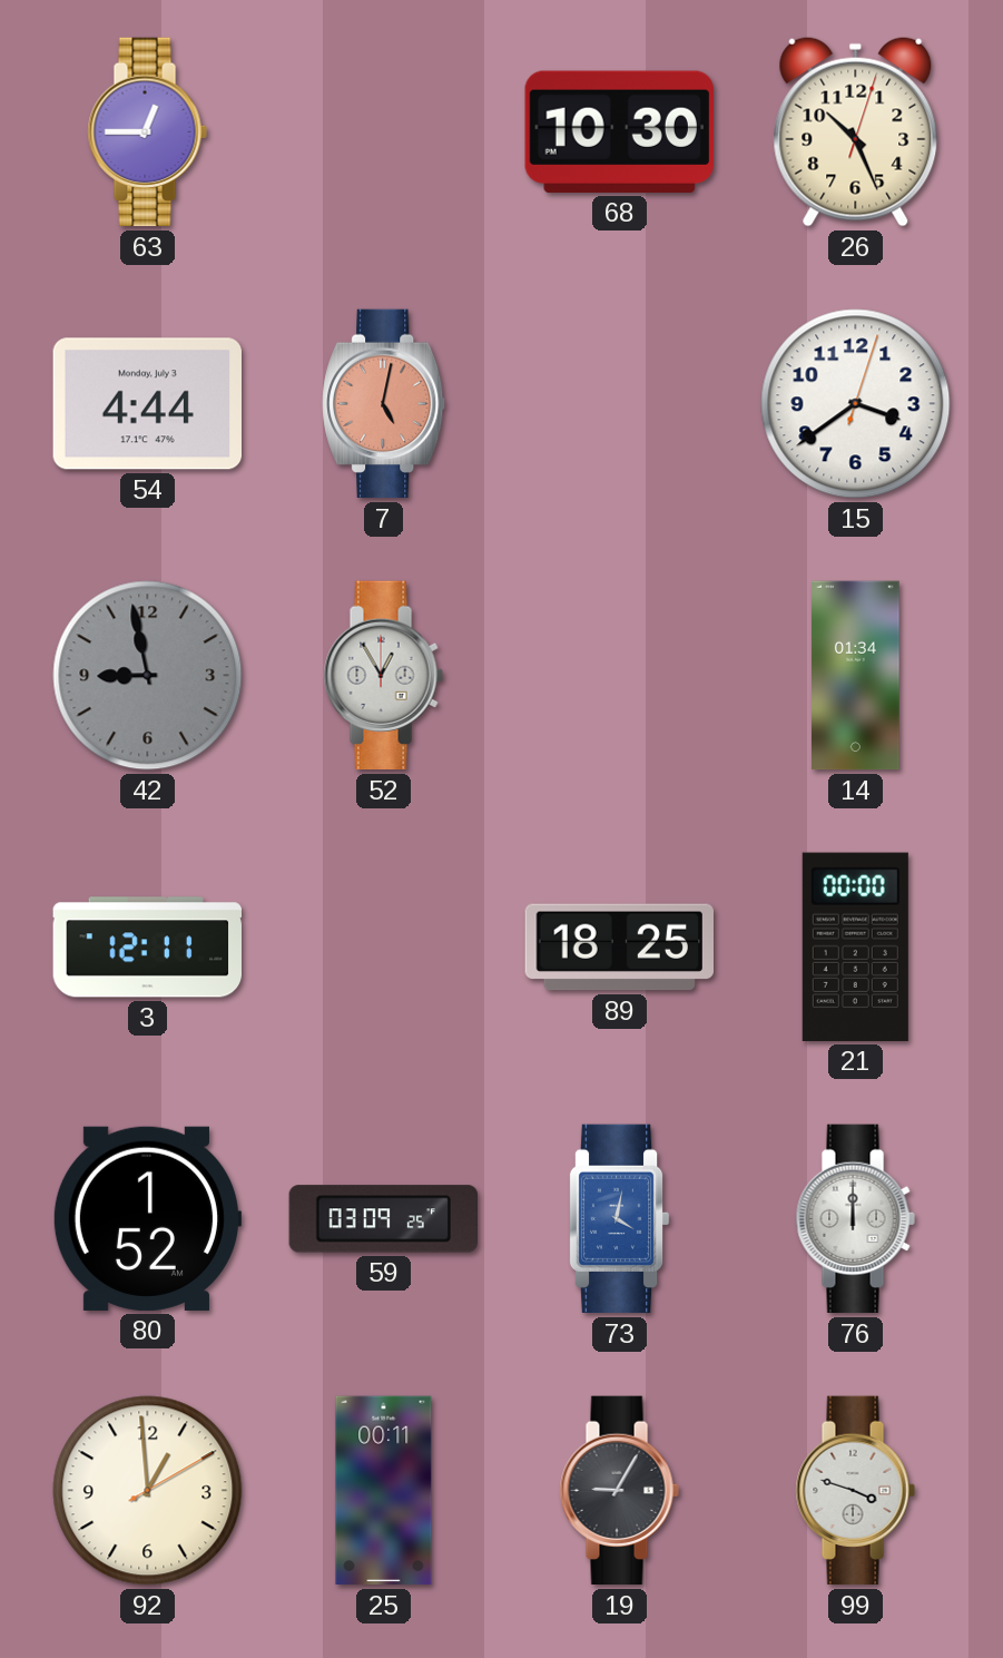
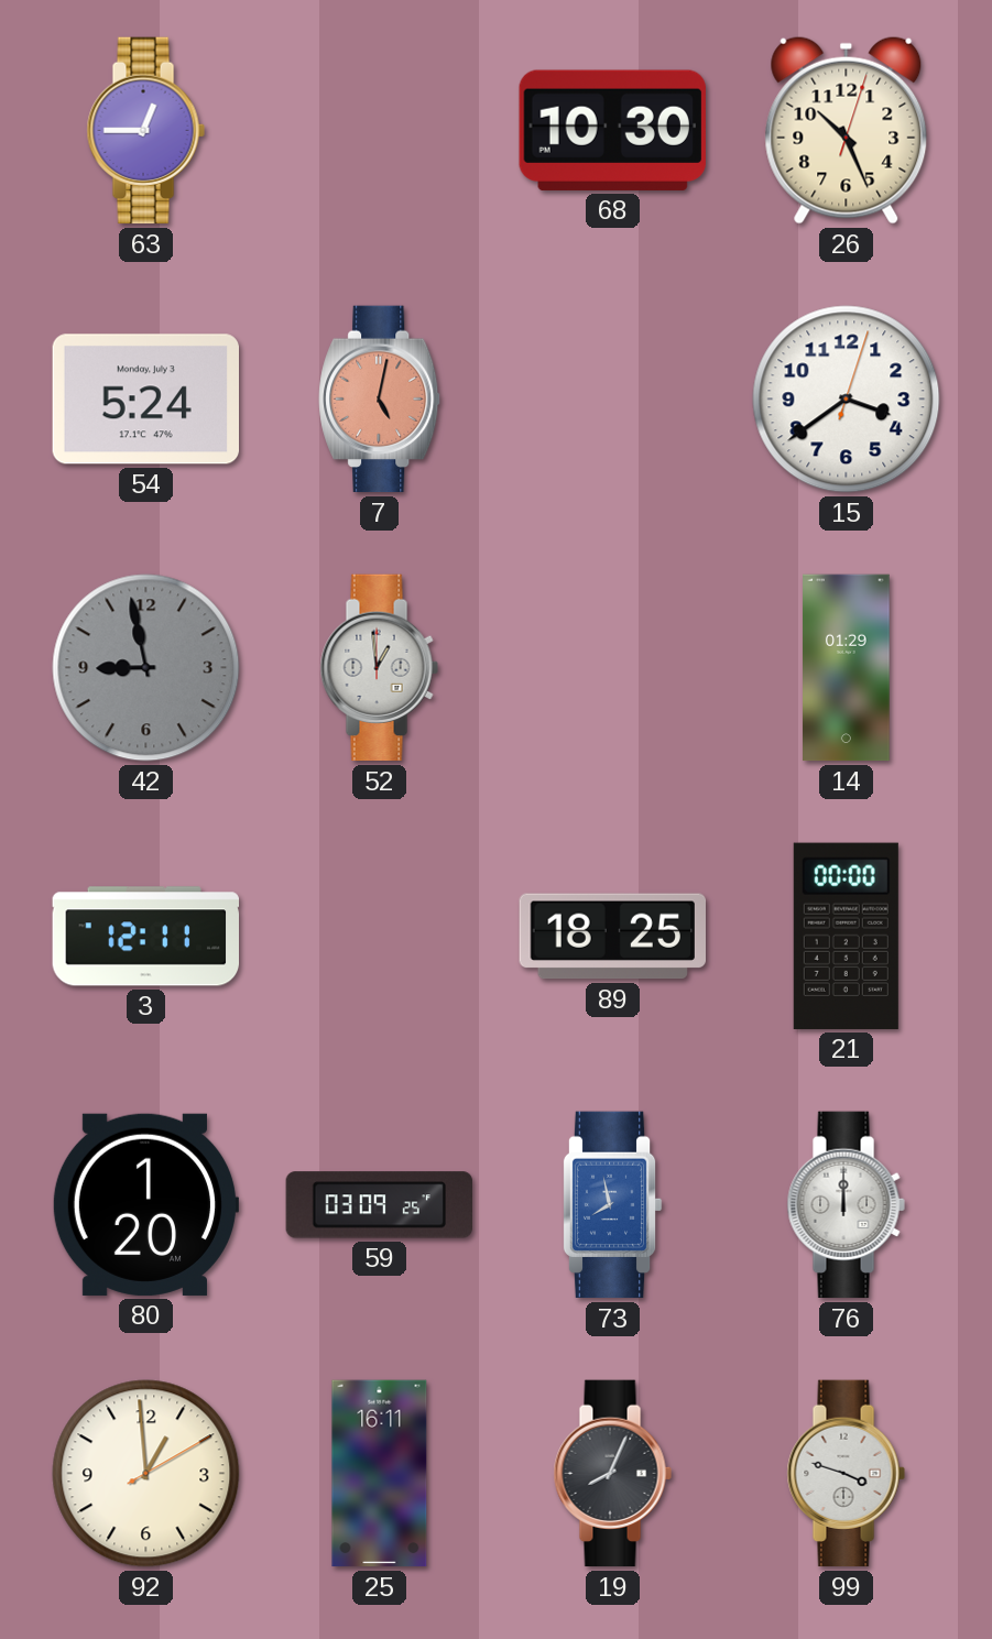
54: 4:44 -> 5:24 (145, 400)
52: 12:55 -> 12:59 (379, 668)
14: 01:34 -> 01:29 (847, 668)
80: 1:52 -> 1:20 (144, 1204)
73: 4:02 -> 7:58 (612, 1205)
25: 00:11 -> 16:11 (380, 1474)
19: 9:05 -> 8:04 (612, 1474)
